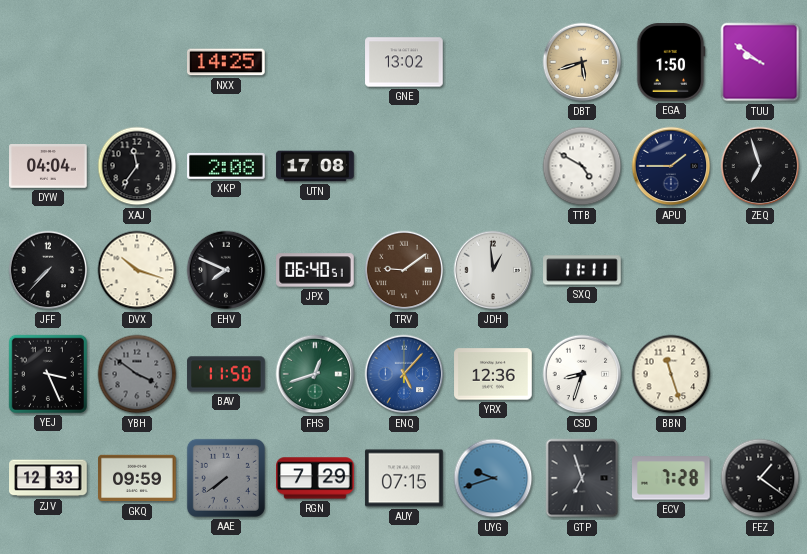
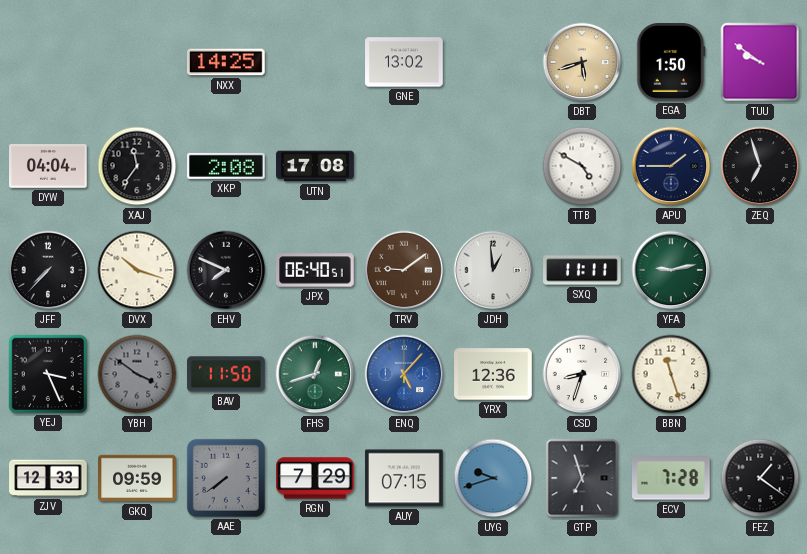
YFA: none -> 9:13 (671, 270)
